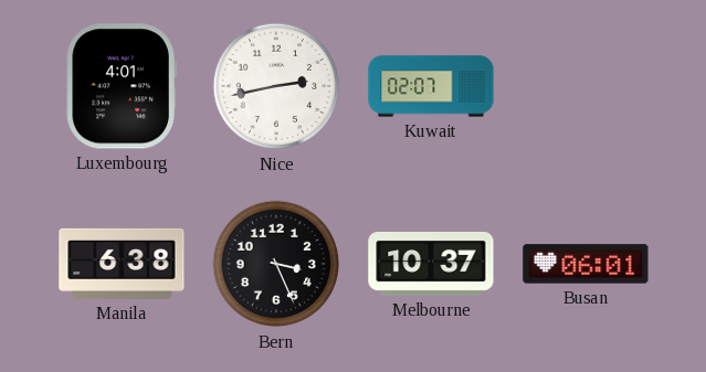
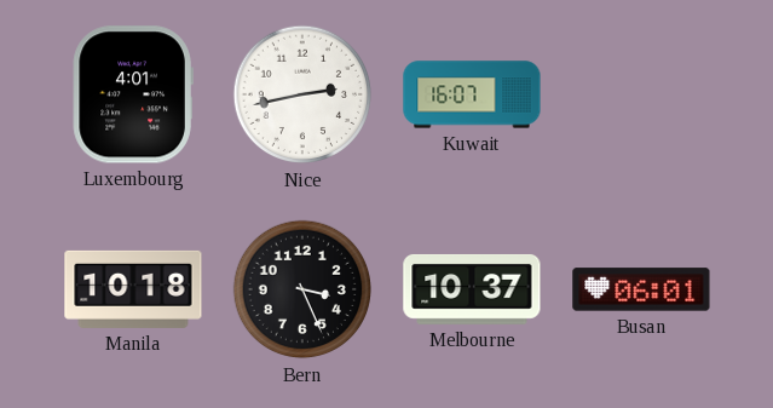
Kuwait: 02:07 -> 16:07 (472, 94)
Manila: 6:38 -> 10:18 (133, 289)
